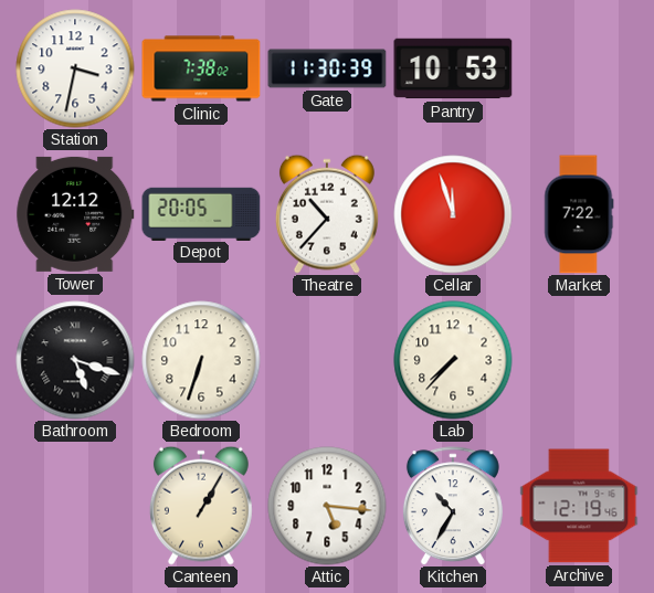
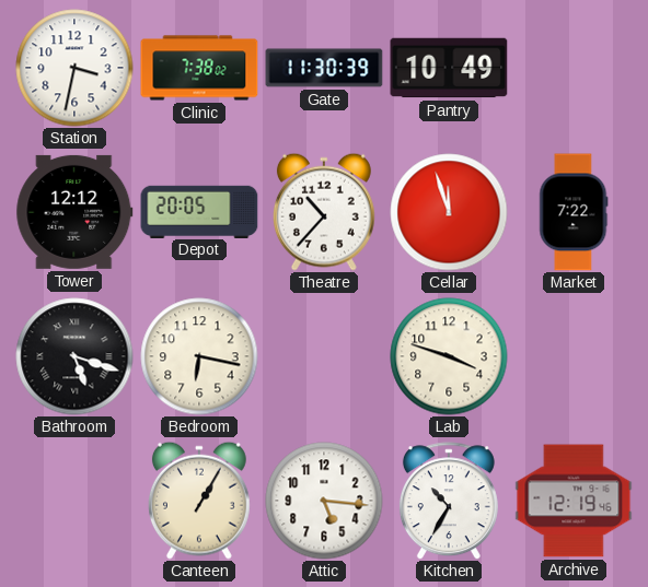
Pantry: 10:53 -> 10:49 (449, 68)
Bedroom: 6:33 -> 6:17 (199, 356)
Lab: 7:37 -> 3:48 (449, 356)
